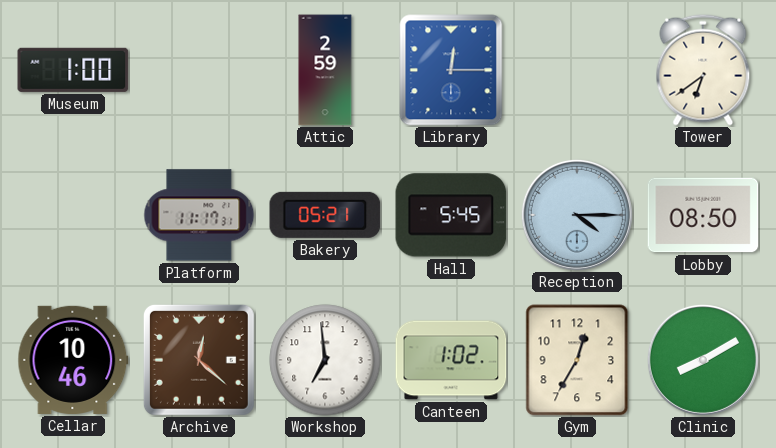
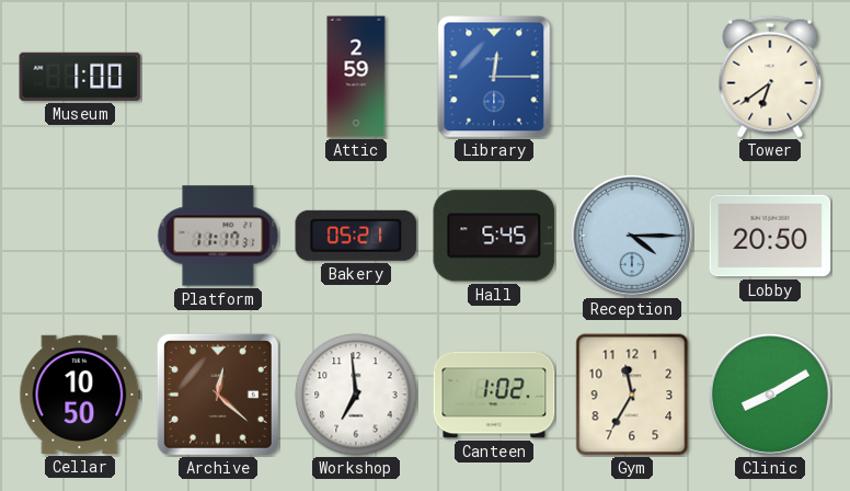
Lobby: 08:50 -> 20:50 (770, 236)
Cellar: 10:46 -> 10:50 (80, 395)
Gym: 12:35 -> 11:35 (632, 395)
